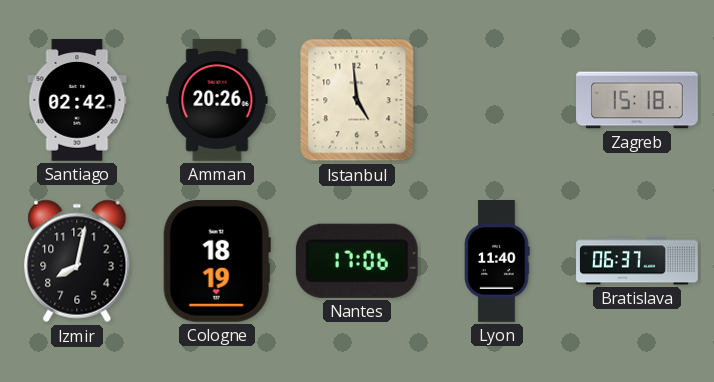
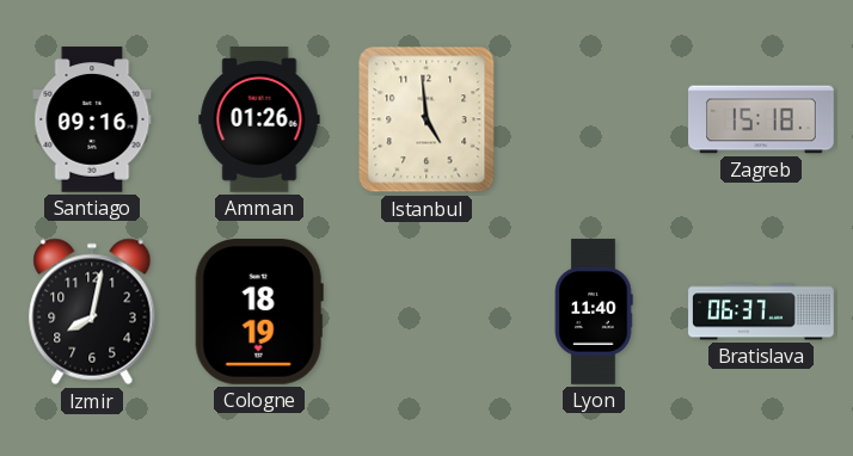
Santiago: 02:42 -> 09:16 (92, 119)
Amman: 20:26 -> 01:26 (259, 119)
Nantes: 17:06 -> none (357, 261)
